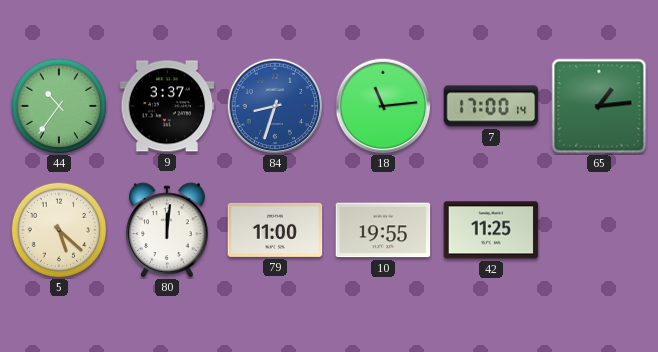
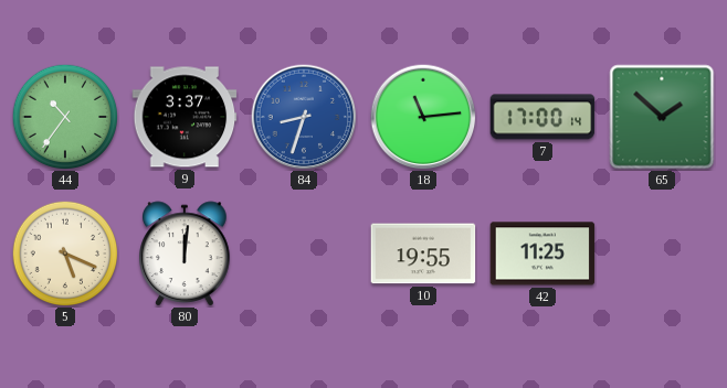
65: 1:14 -> 1:52 (662, 117)
5: 5:22 -> 5:19 (65, 254)
79: 11:00 -> none (275, 230)
